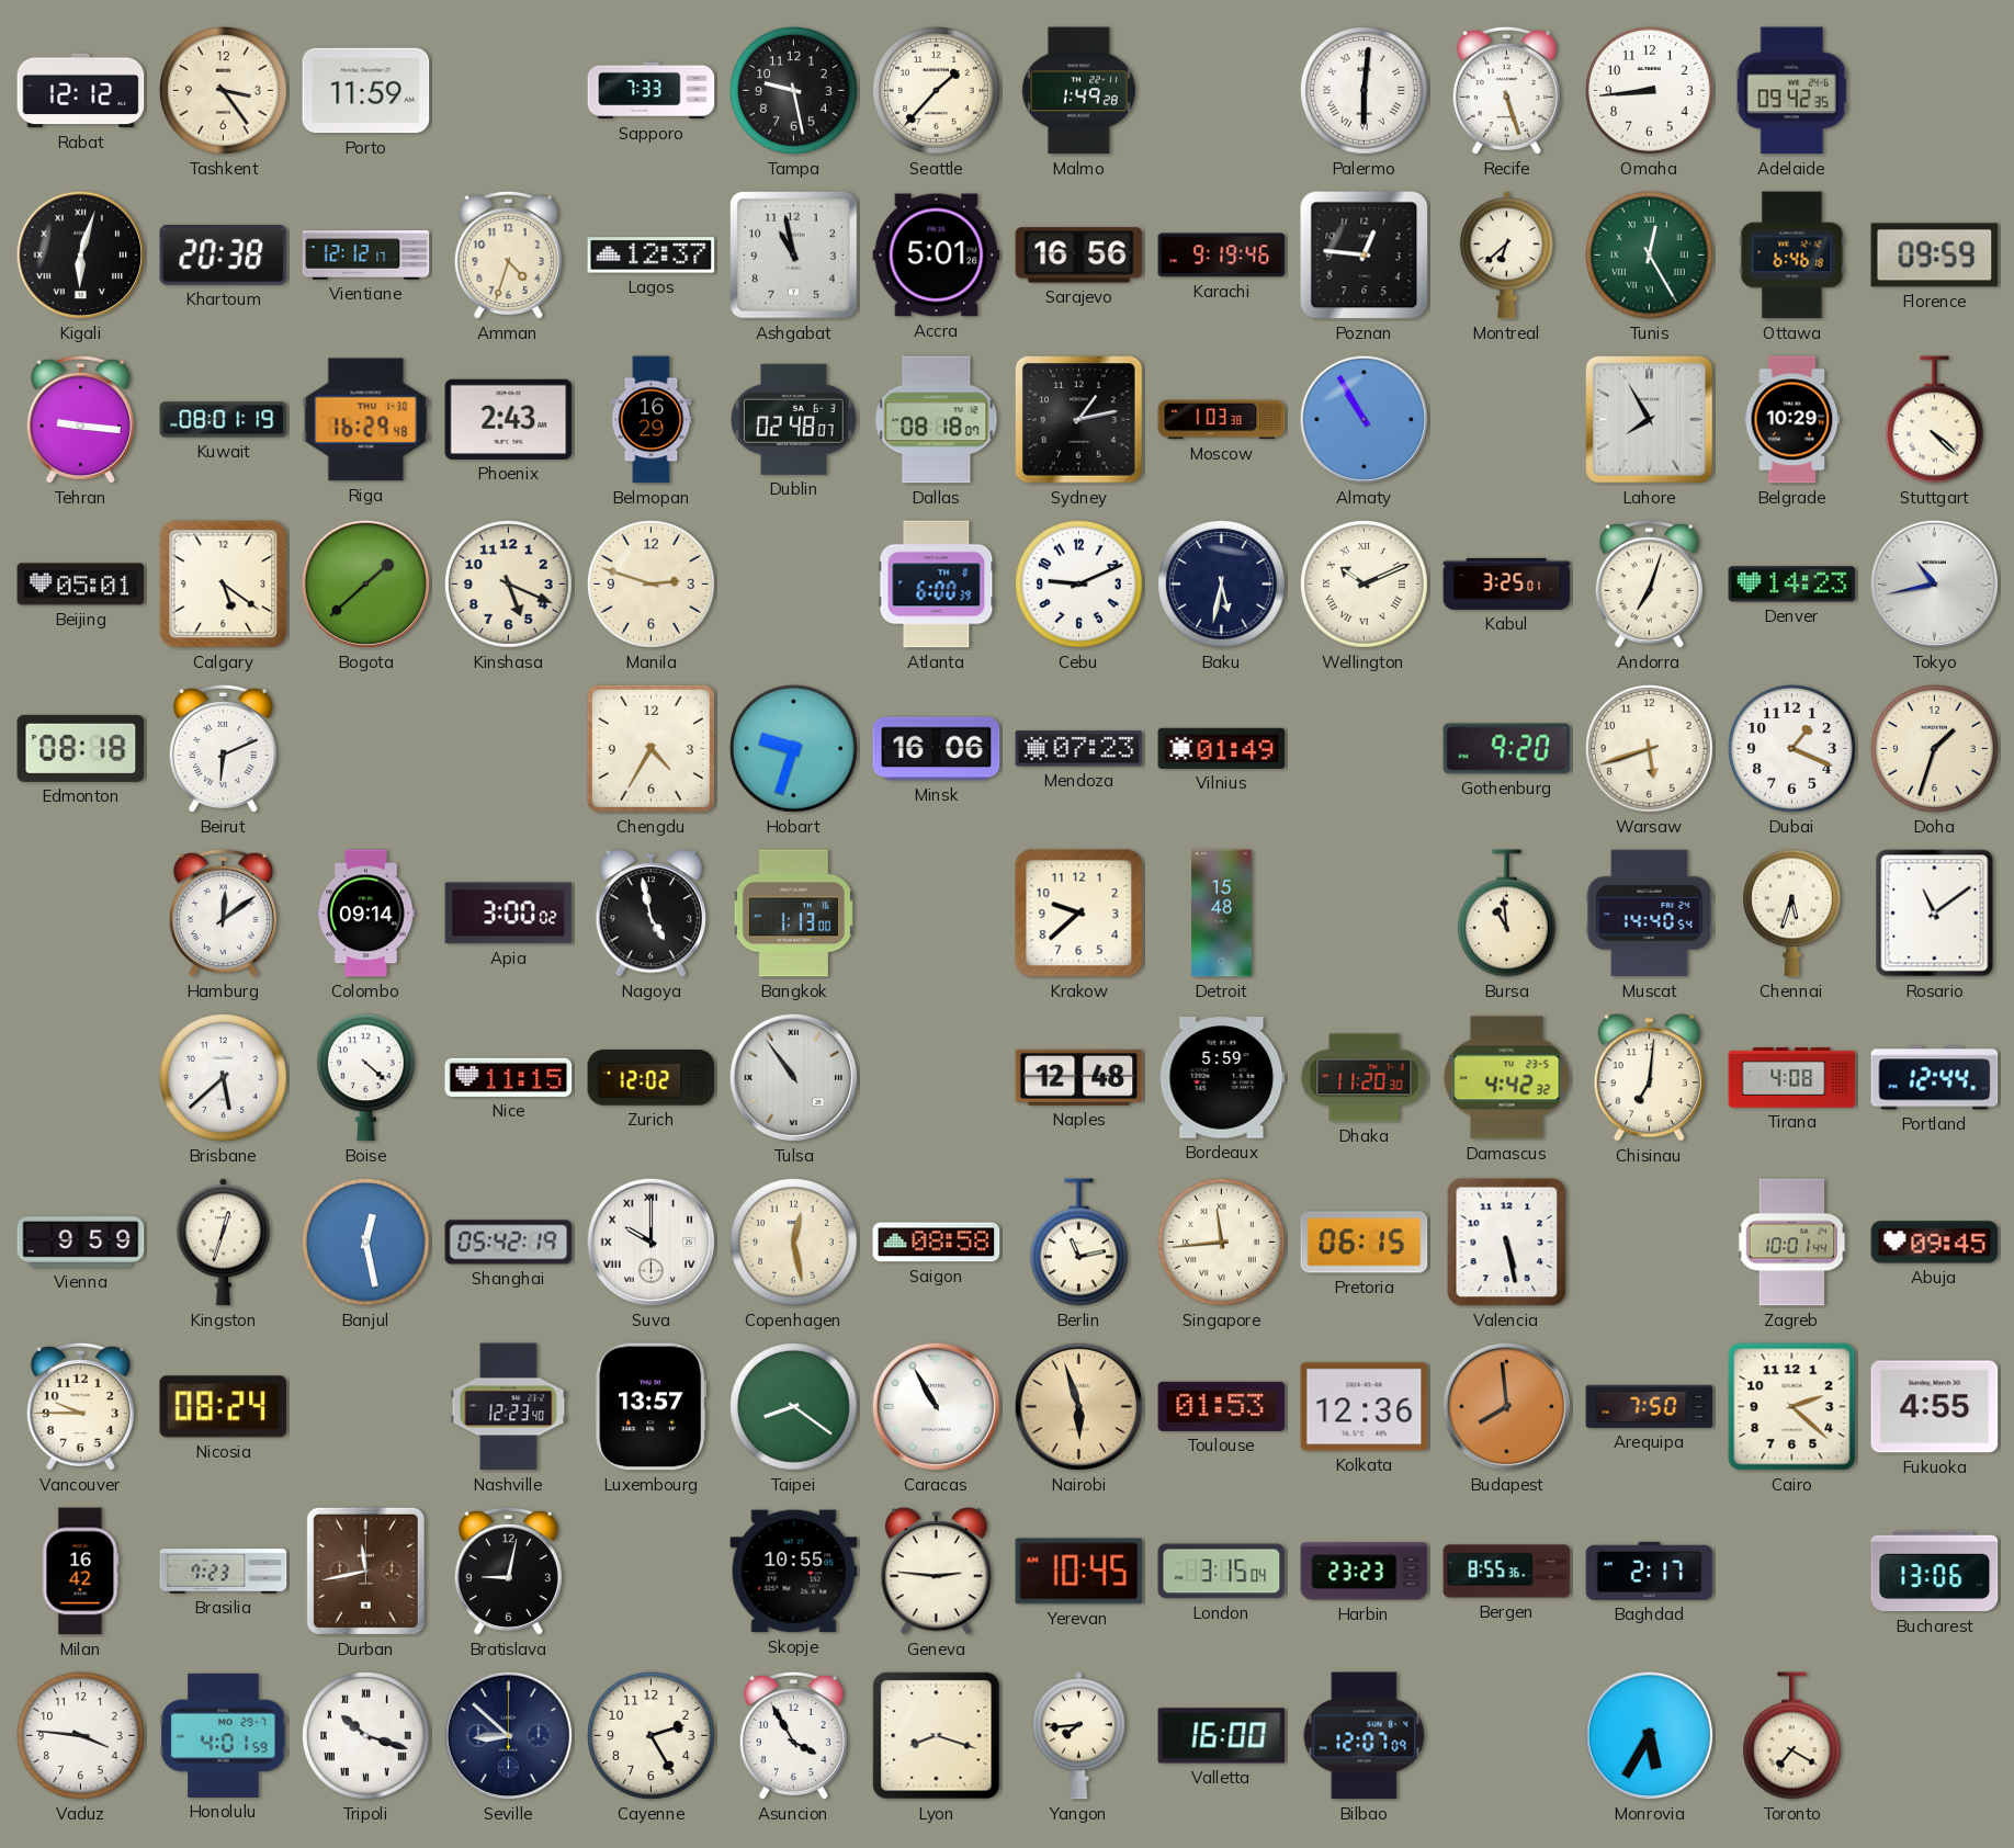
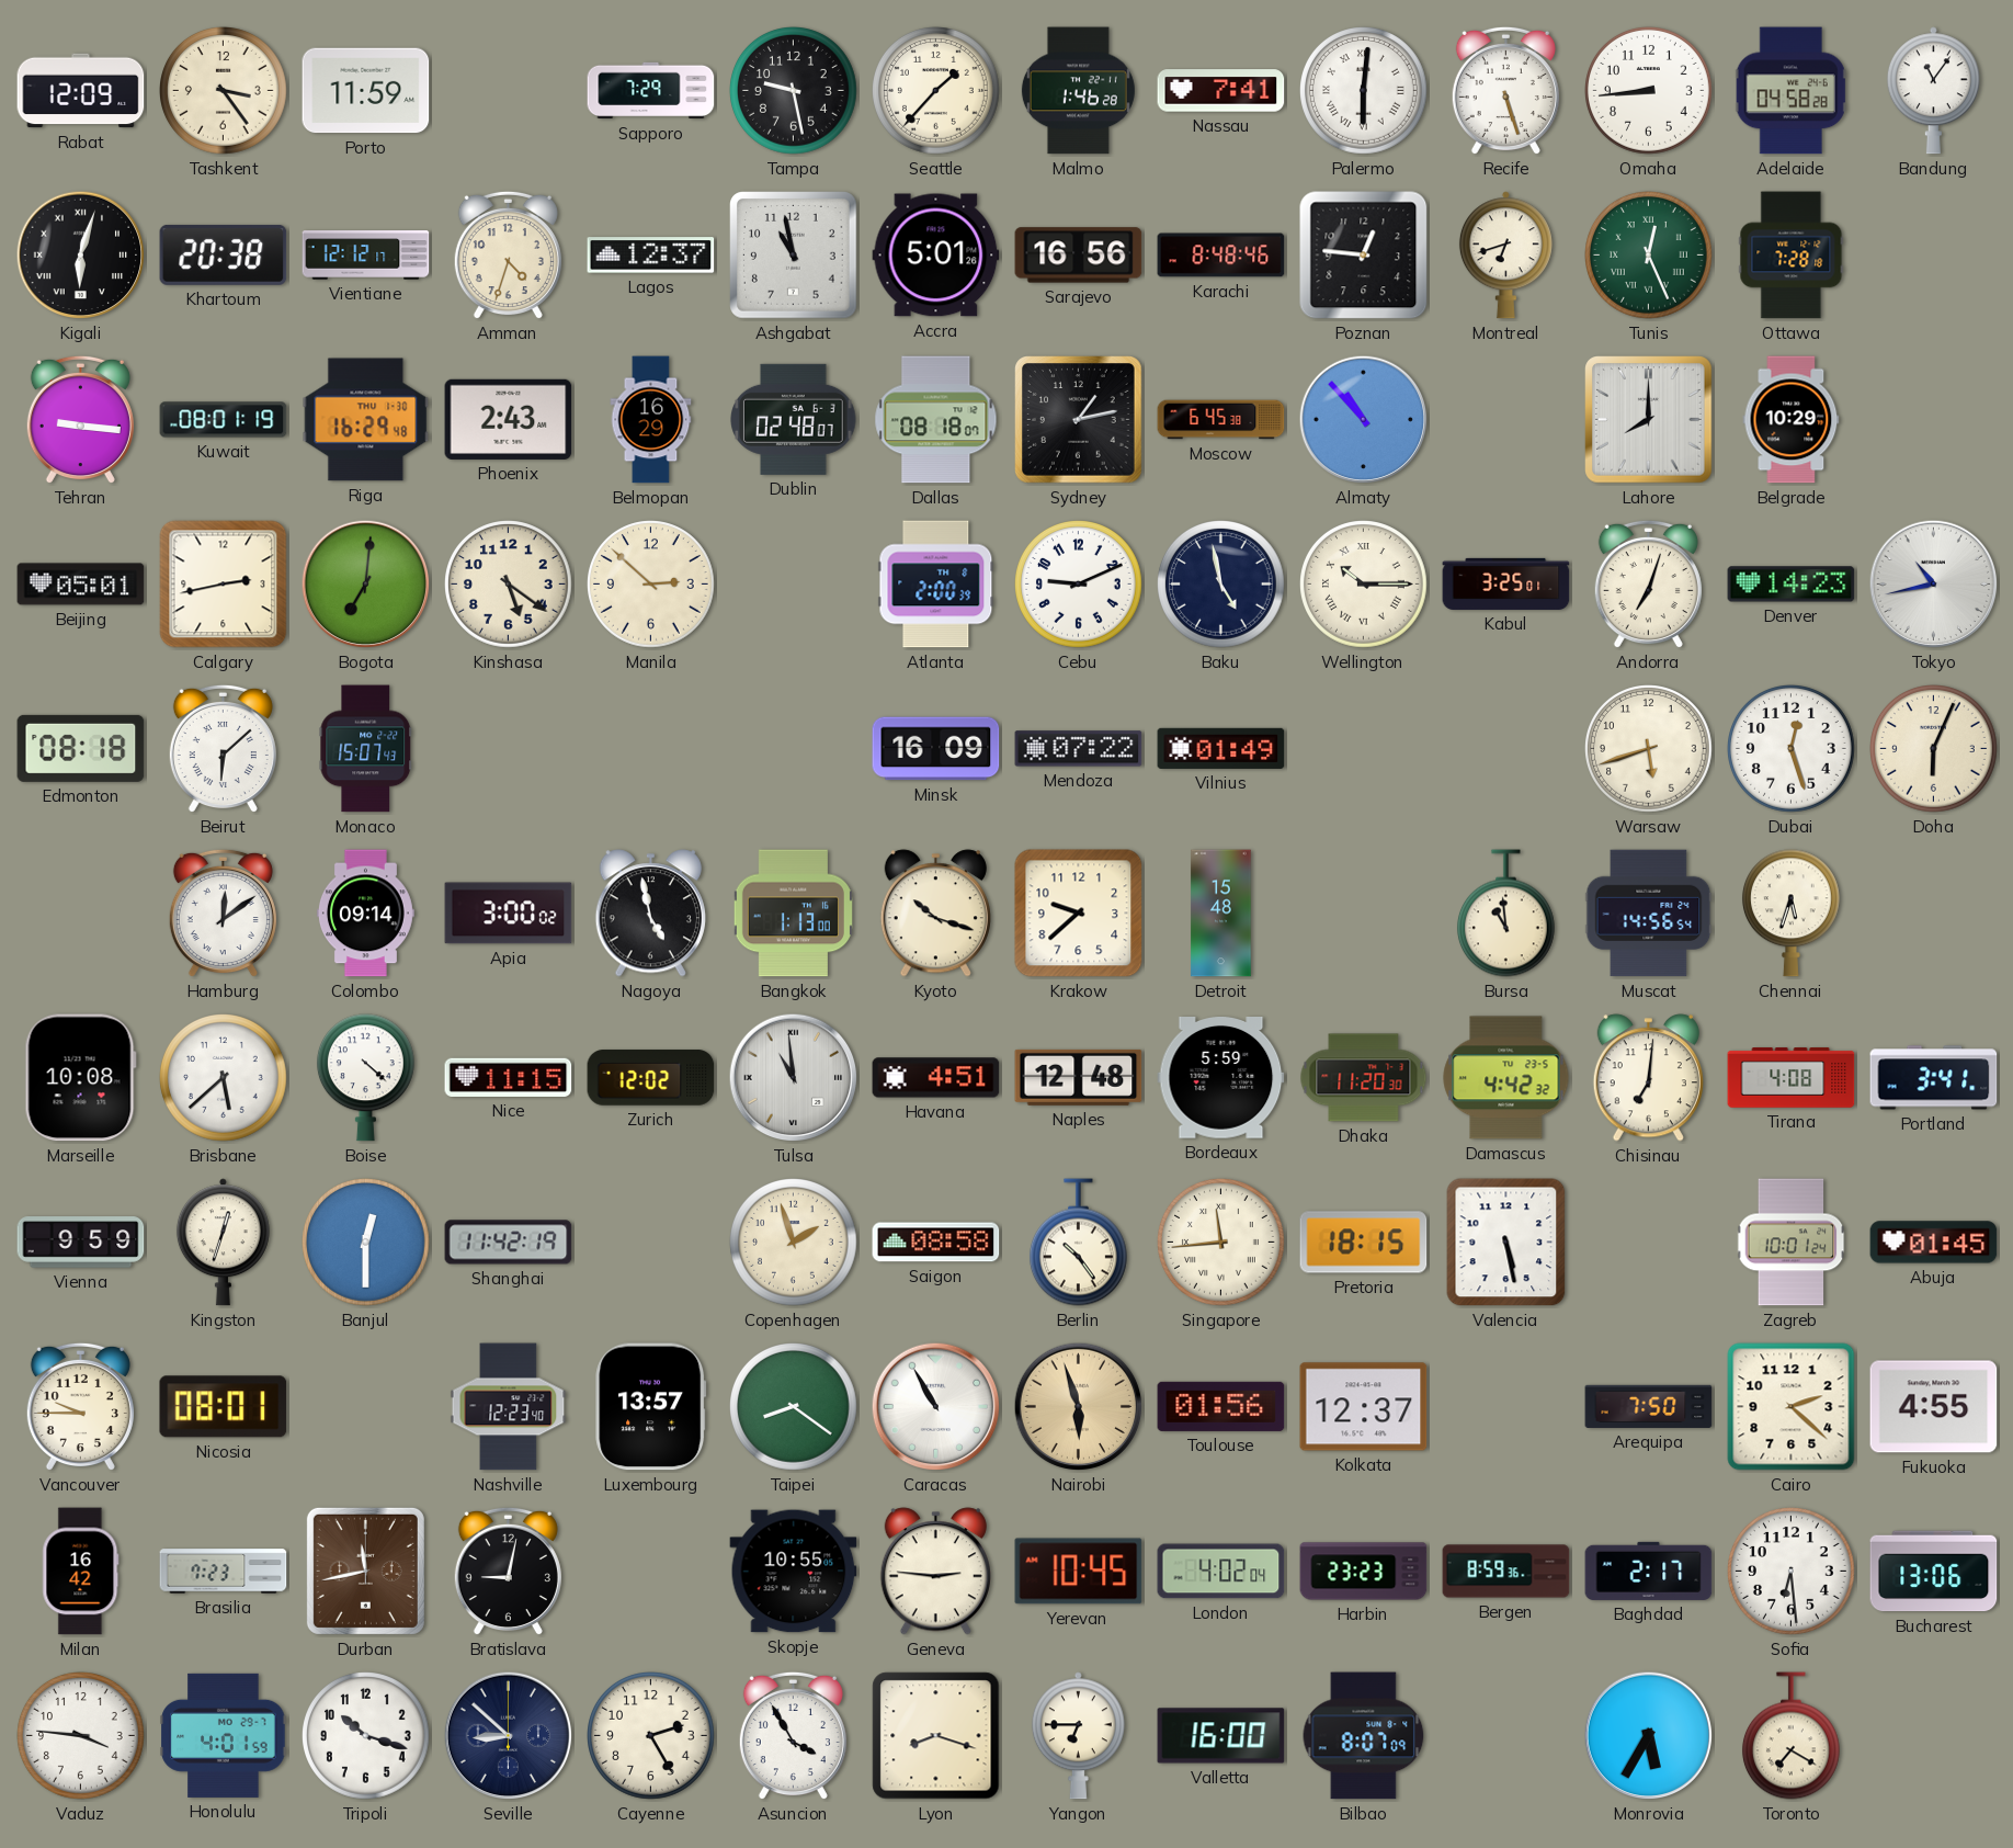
Rabat: 12:12 -> 12:09 (81, 91)
Sapporo: 7:33 -> 7:29 (651, 91)
Malmo: 1:49 -> 1:46 (1078, 91)
Nassau: none -> 7:41 (1221, 91)
Adelaide: 09:42 -> 04:58 (1790, 91)
Bandung: none -> 11:06 (1933, 91)
Karachi: 9:19 -> 8:48 (1221, 256)
Montreal: 6:38 -> 6:42 (1505, 256)
Tunis: 12:25 -> 12:26 (1649, 256)
Ottawa: 6:46 -> 7:28 (1792, 256)
Florence: 09:59 -> none (1935, 256)
Moscow: 1:03 -> 6:45 (1221, 420)
Almaty: 10:55 -> 10:53 (1364, 420)
Lahore: 7:55 -> 8:00 (1649, 420)
Stuttgart: 4:22 -> none (1934, 420)
Calgary: 5:21 -> 2:43 (224, 585)
Bogota: 1:38 -> 7:01 (366, 585)
Kinshasa: 5:19 -> 5:21 (509, 585)
Manila: 2:48 -> 2:52 (651, 585)
Atlanta: 6:00 -> 2:00 (936, 585)
Baku: 5:32 -> 4:58 (1221, 585)
Wellington: 10:11 -> 10:15 (1364, 585)
Beirut: 6:11 -> 6:08 (223, 749)
Monaco: none -> 15:07 (366, 749)
Chengdu: 4:35 -> none (650, 748)
Hobart: 9:33 -> none (794, 749)
Minsk: 16:06 -> 16:09 (936, 749)
Mendoza: 07:23 -> 07:22 (1079, 749)
Gothenburg: 9:20 -> none (1507, 749)
Dubai: 1:19 -> 12:27 (1792, 749)
Doha: 1:33 -> 6:04 (1934, 749)
Kyoto: none -> 10:18 (935, 914)
Muscat: 14:40 -> 14:56 (1649, 914)
Rosario: 11:09 -> none (1935, 914)
Marseille: none -> 10:08 (80, 1078)
Tulsa: 10:54 -> 10:59 (794, 1078)
Havana: none -> 4:51 (936, 1078)
Portland: 12:44 -> 3:41 (1934, 1078)
Banjul: 12:28 -> 12:30 (366, 1243)
Shanghai: 05:42 -> 11:42 (509, 1243)
Suva: 10:00 -> none (652, 1243)
Copenhagen: 12:28 -> 1:57 (794, 1243)
Berlin: 11:13 -> 10:24 (1078, 1243)
Pretoria: 06:15 -> 18:15 (1364, 1243)
Zagreb: 10:01:44 -> 10:01:24 (1792, 1243)
Abuja: 09:45 -> 01:45 (1934, 1243)
Nicosia: 08:24 -> 08:01 (224, 1407)
Toulouse: 01:53 -> 01:56 (1221, 1406)
Kolkata: 12:36 -> 12:37 (1364, 1407)
Budapest: 7:59 -> none (1507, 1407)
London: 3:15 -> 4:02 (1221, 1572)
Bergen: 8:55 -> 8:59 (1506, 1572)
Sofia: none -> 6:29 (1792, 1572)
Tripoli numerals: Roman -> Arabic (366, 1736)
Yangon: 7:44 -> 6:45 (1078, 1736)
Bilbao: 12:07 -> 8:07 (1364, 1736)
